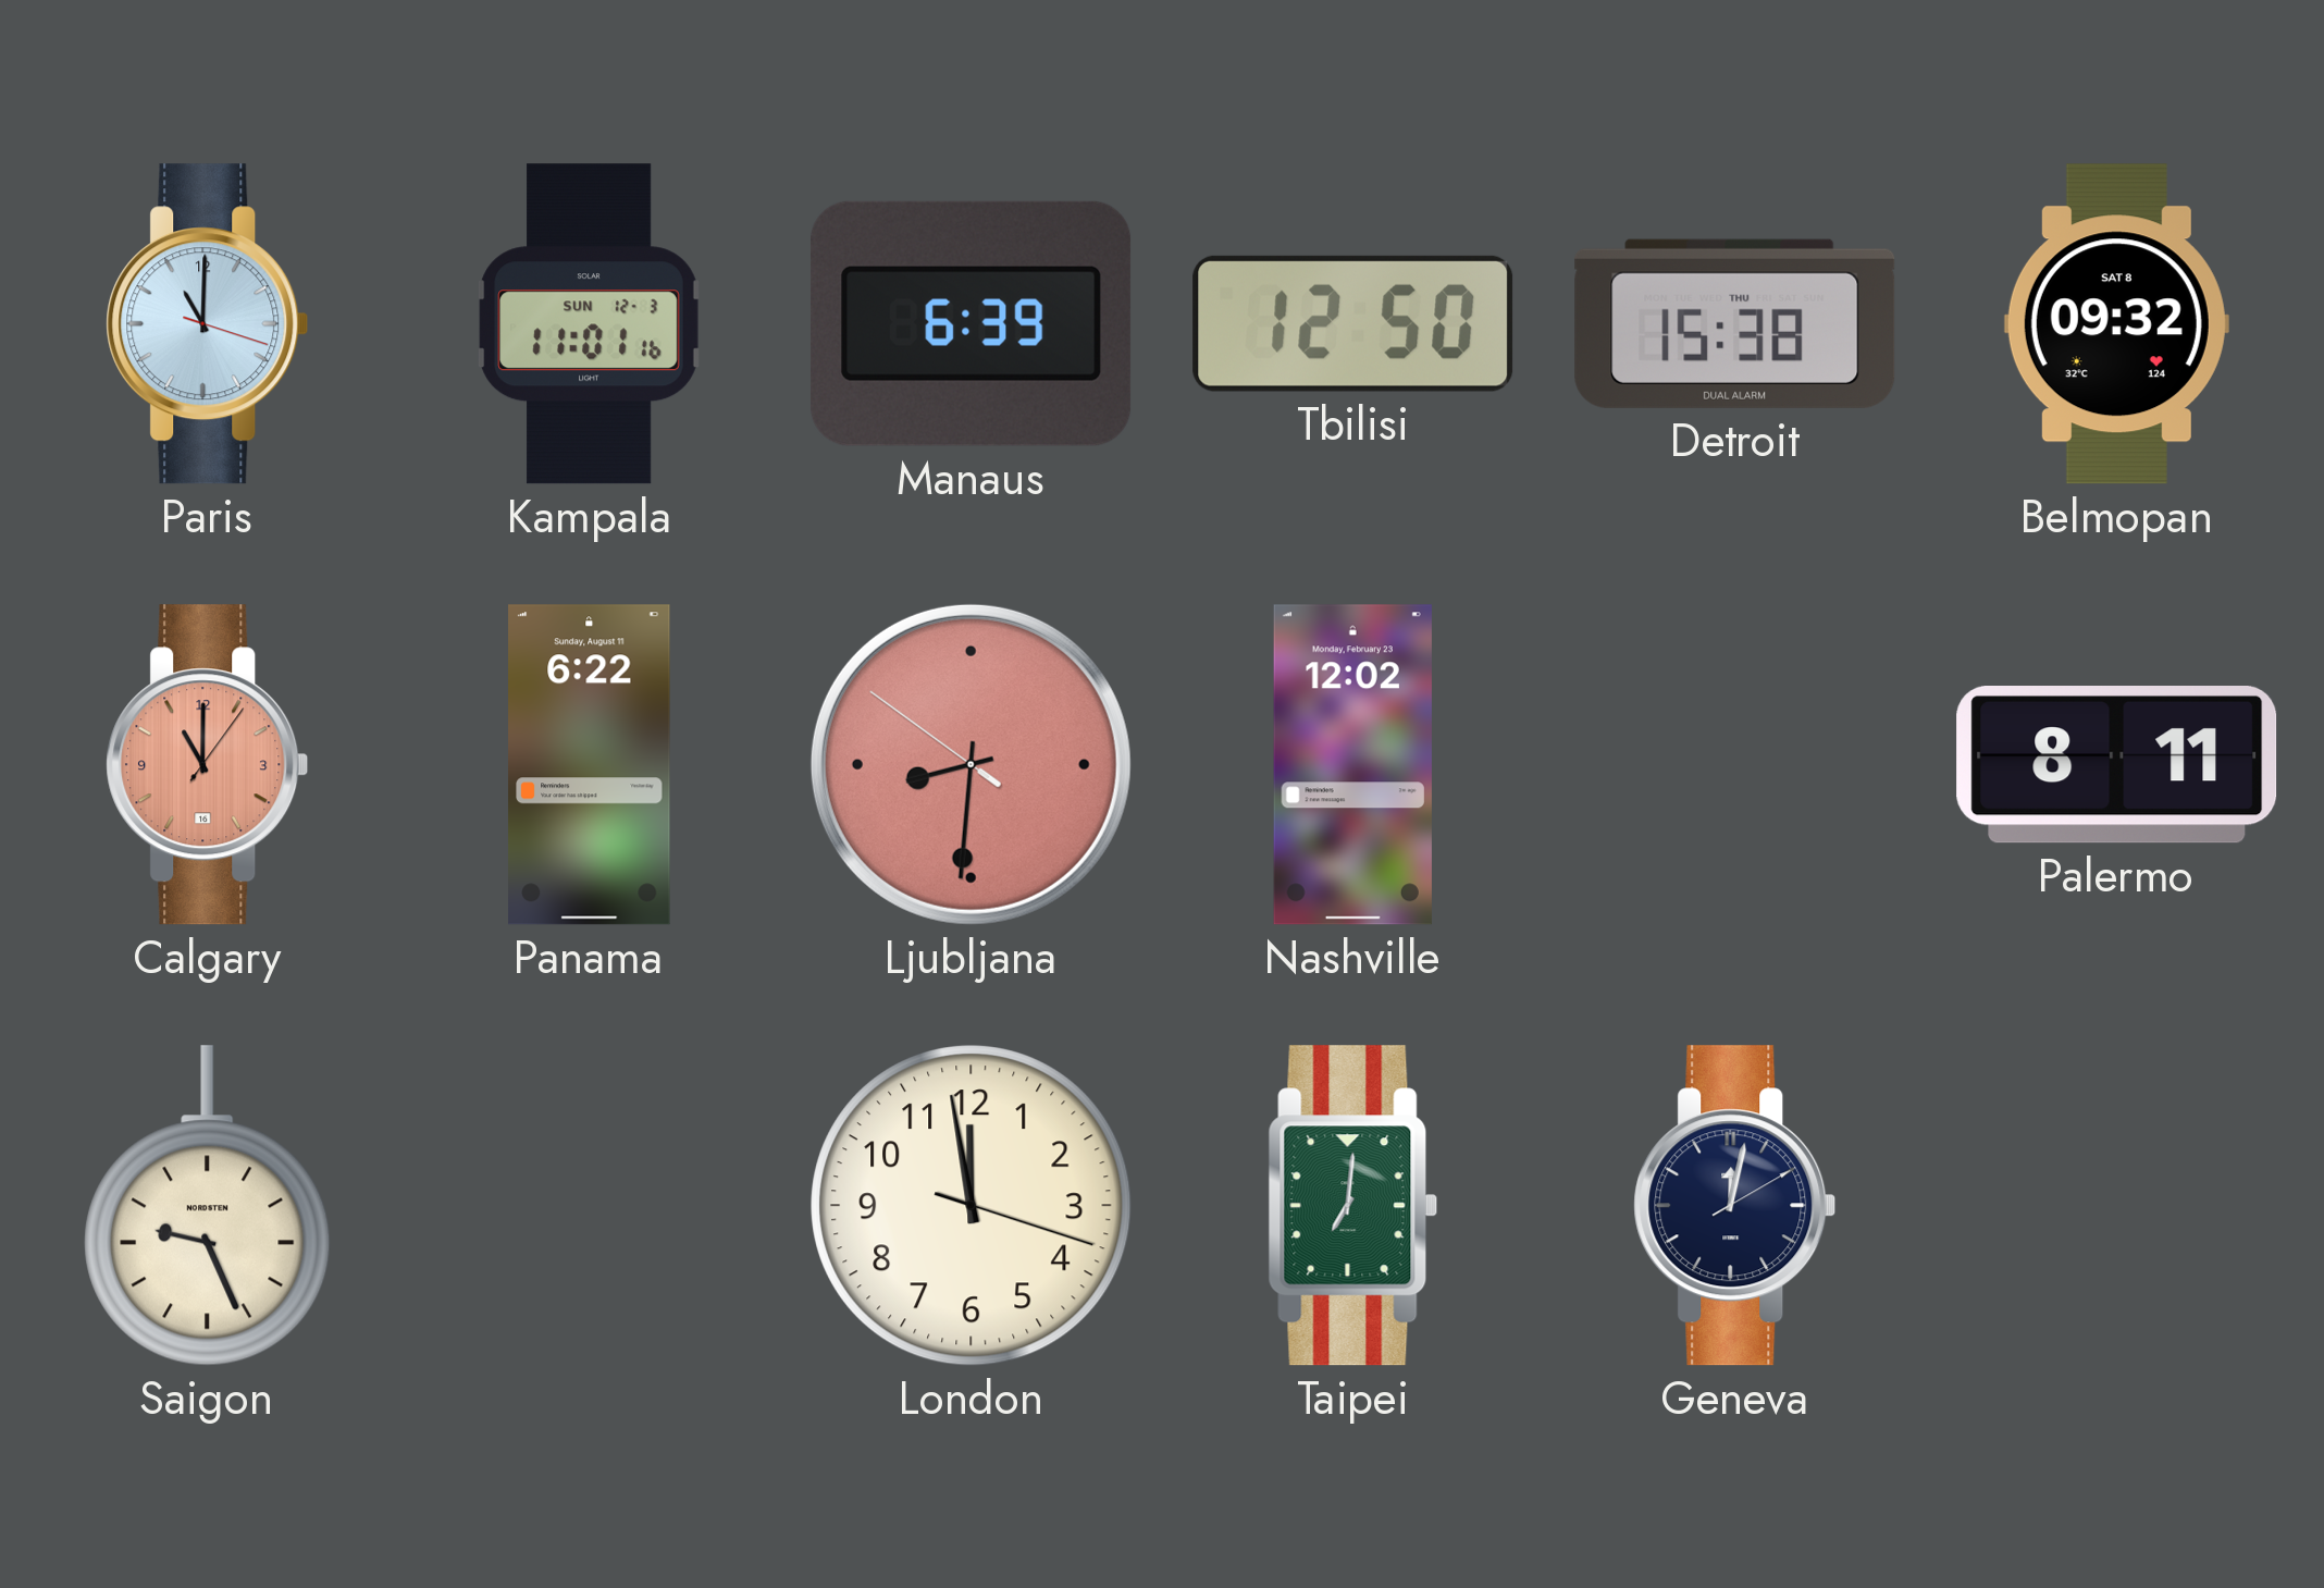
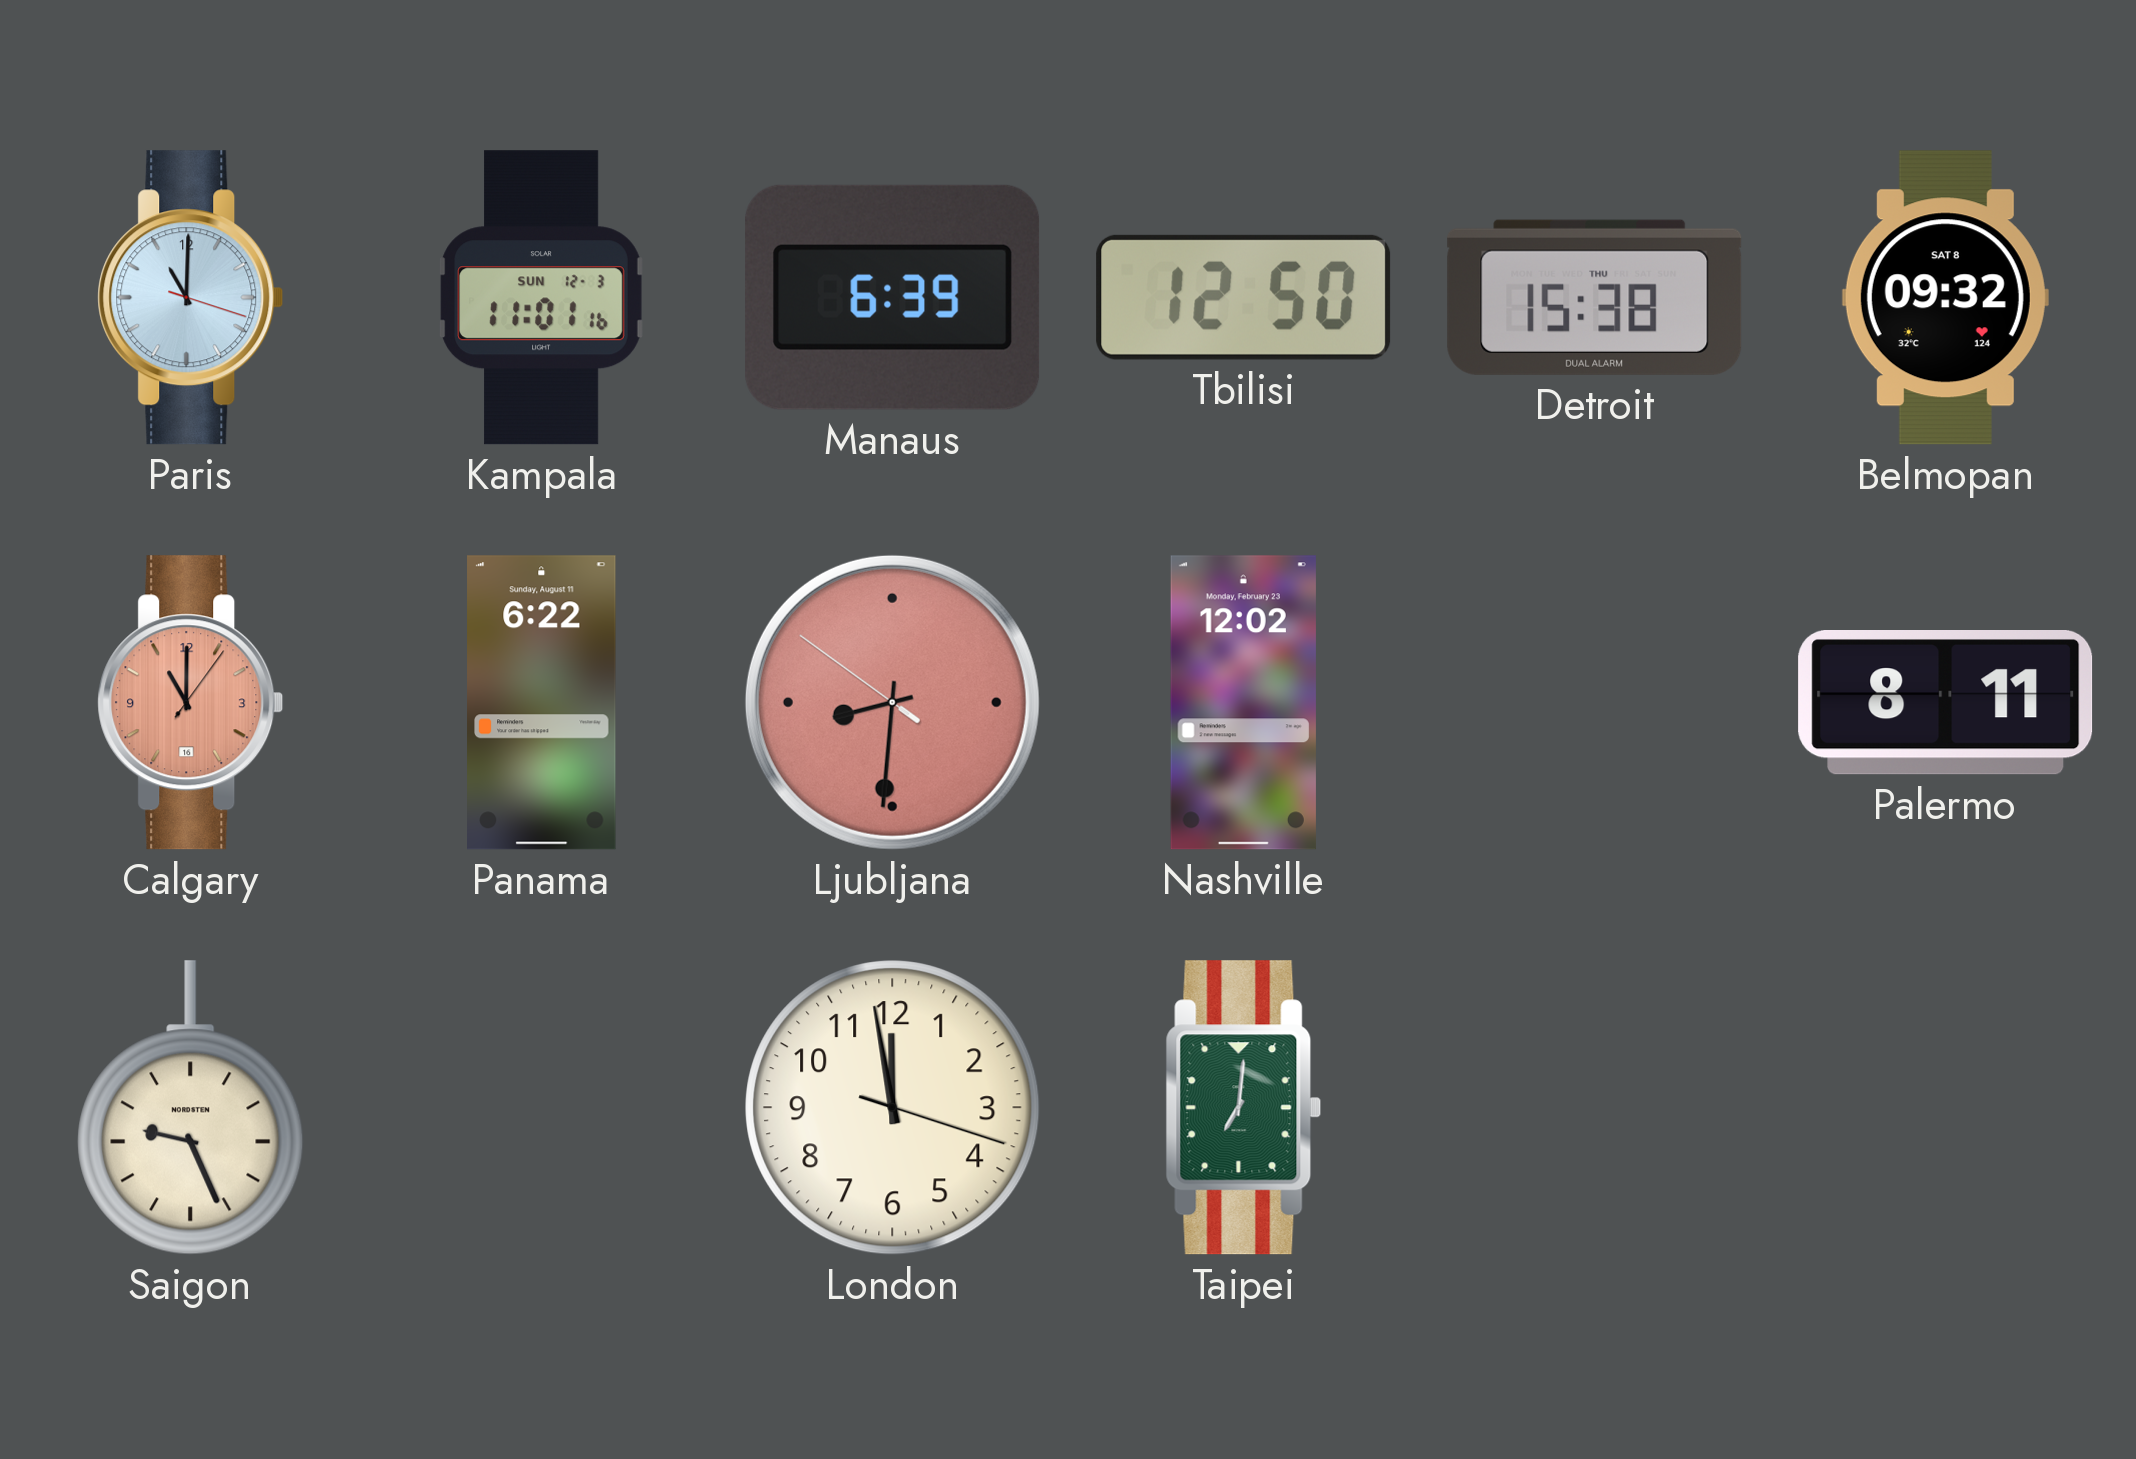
Geneva: 12:02 -> none (1735, 1206)
